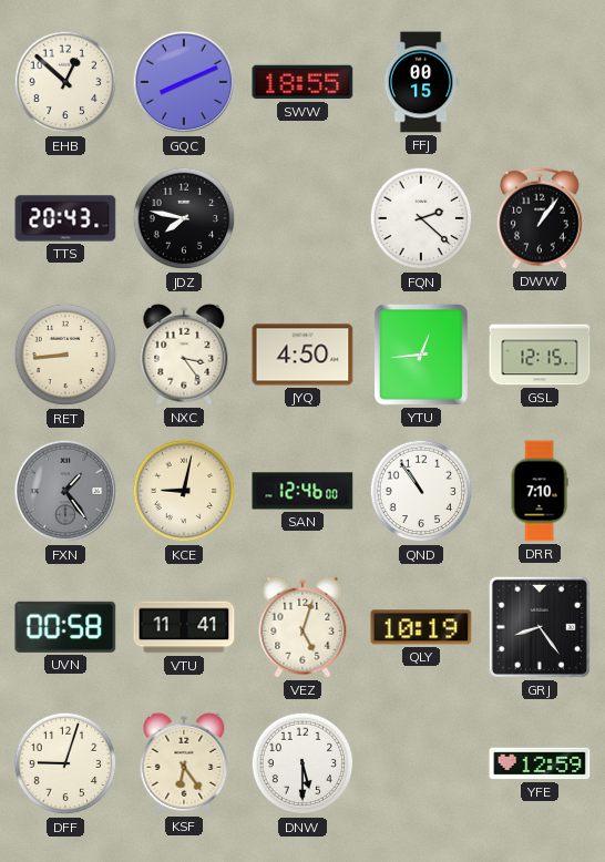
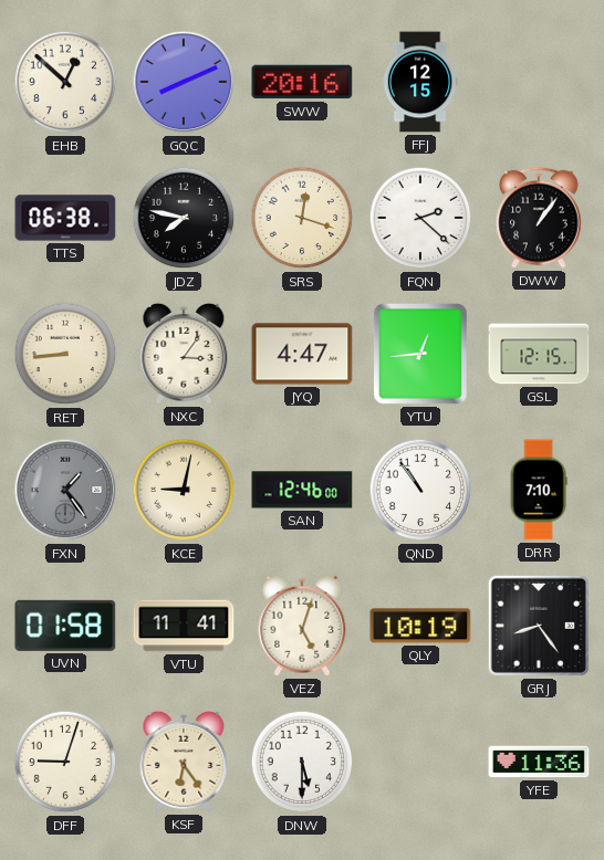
SWW: 18:55 -> 20:16 (302, 82)
FFJ: 00:15 -> 12:15 (420, 82)
TTS: 20:43 -> 06:38 (65, 218)
SRS: none -> 12:18 (302, 218)
NXC: 3:24 -> 3:06 (184, 354)
JYQ: 4:50 -> 4:47 (302, 354)
UVN: 00:58 -> 01:58 (65, 626)
YFE: 12:59 -> 11:36 (539, 762)
